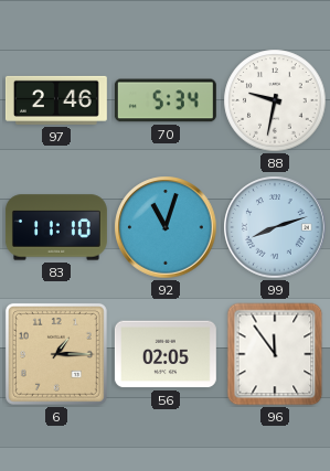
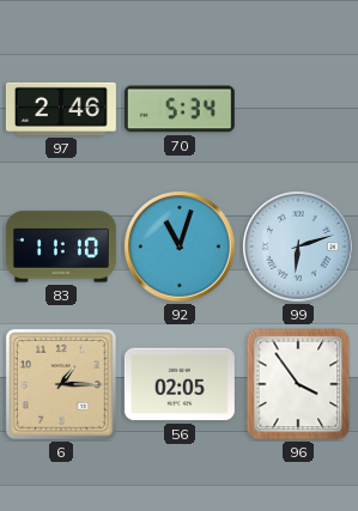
88: 9:32 -> none (275, 100)
99: 8:12 -> 6:12 (298, 247)
96: 11:54 -> 3:54 (298, 384)
